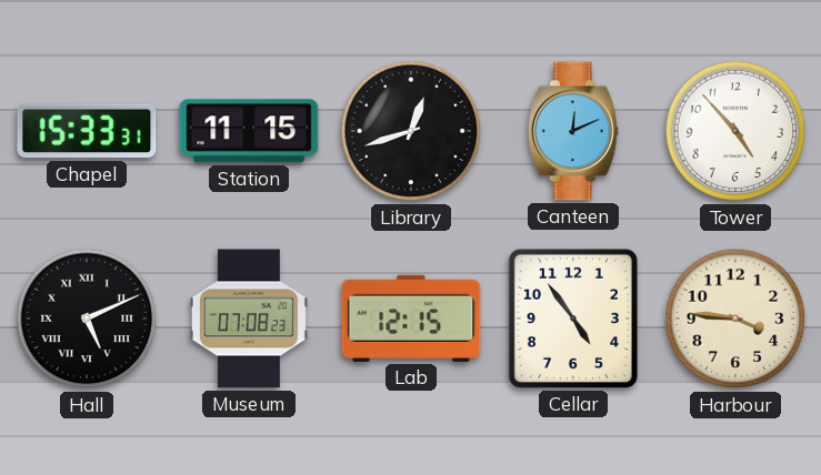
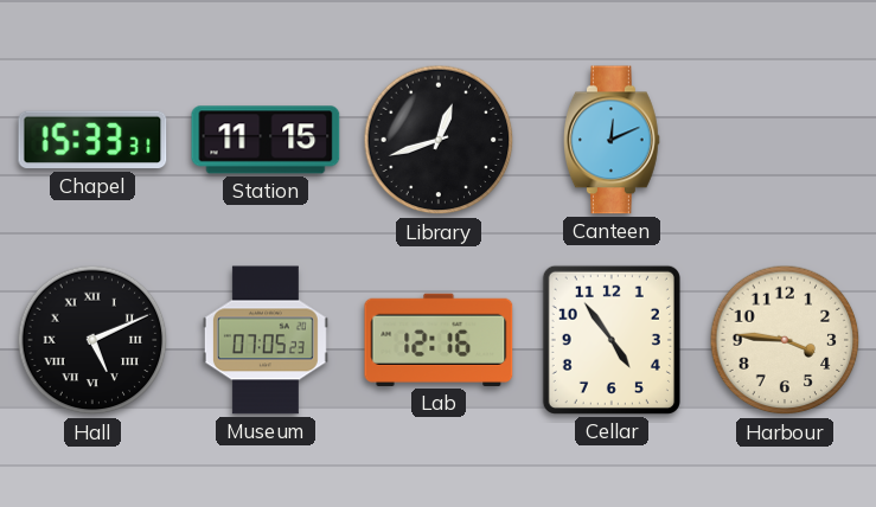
Tower: 4:53 -> none (735, 131)
Museum: 07:08 -> 07:05 (266, 340)
Lab: 12:15 -> 12:16 (439, 340)
